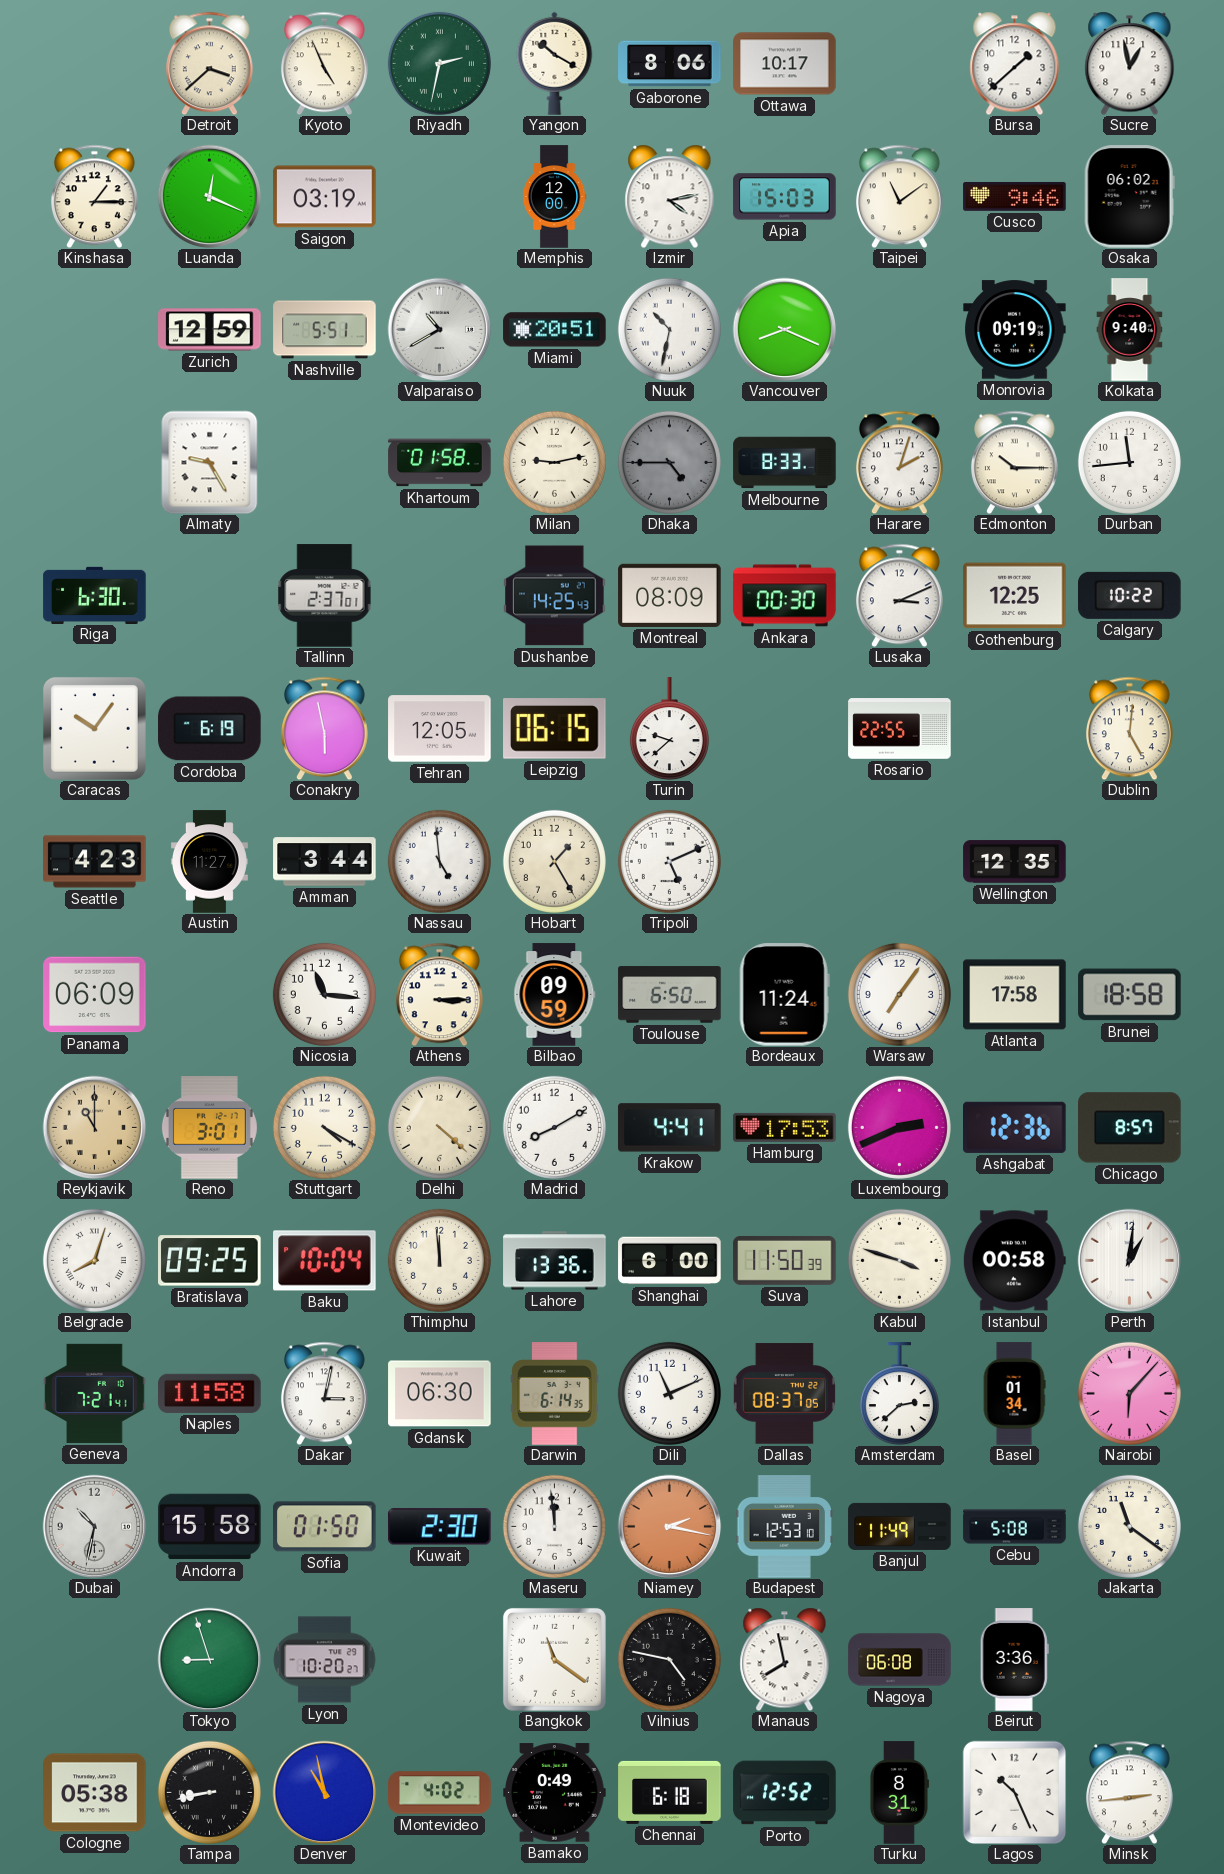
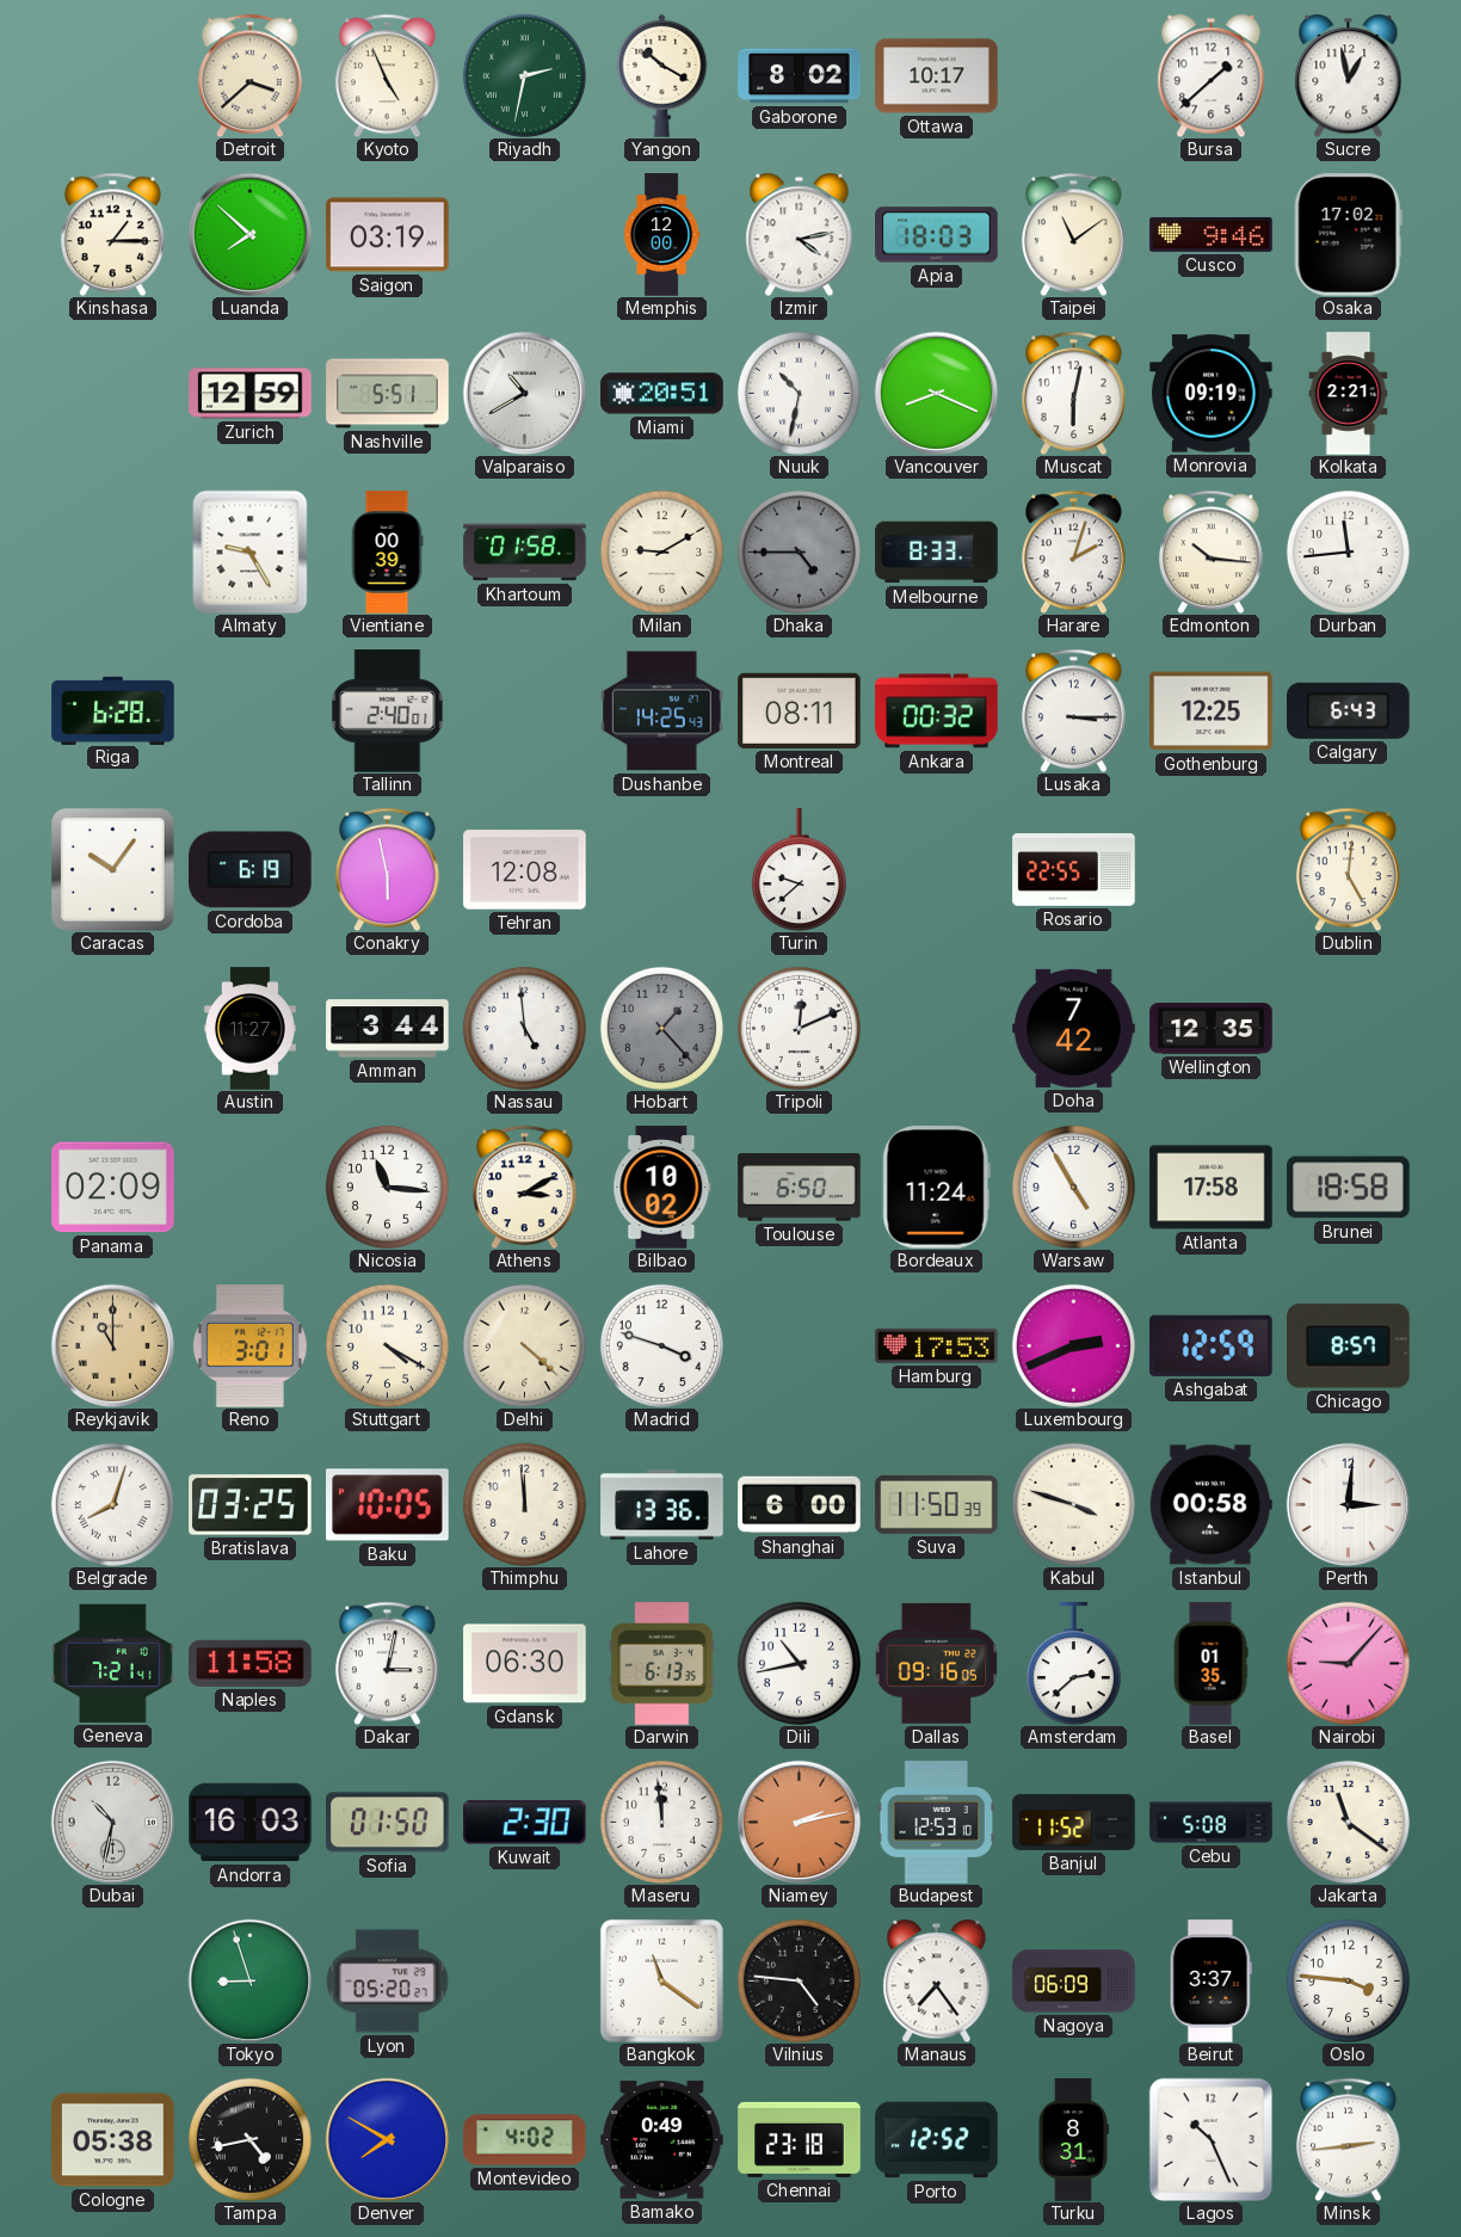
Gaborone: 8:06 -> 8:02 (800, 76)
Luanda: 12:19 -> 7:52 (249, 234)
Apia: 15:03 -> 18:03 (937, 235)
Osaka: 06:02 -> 17:02 (1348, 235)
Muscat: none -> 6:02 (1073, 393)
Kolkata: 9:40 -> 2:21 (1349, 394)
Vientiane: none -> 00:39 (387, 553)
Milan: 9:13 -> 9:10 (661, 551)
Edmonton: 10:15 -> 10:16 (1210, 551)
Riga: 6:30 -> 6:28 (113, 710)
Tallinn: 2:37 -> 2:40 (388, 711)
Montreal: 08:09 -> 08:11 (800, 710)
Ankara: 00:30 -> 00:32 (937, 711)
Lusaka: 3:11 -> 3:15 (1073, 710)
Calgary: 10:22 -> 6:43 (1349, 710)
Tehran: 12:05 -> 12:08 (525, 870)
Leipzig: 06:15 -> none (555, 729)
Seattle: 4:23 -> none (95, 862)
Hobart: 1:25 -> 1:23 (661, 1028)
Hobart dial: cream -> grey (661, 1028)
Tripoli: 5:11 -> 12:11 (799, 1028)
Doha: none -> 7:42 (1074, 1028)
Panama: 06:09 -> 02:09 (113, 1188)
Athens: 3:15 -> 3:10 (524, 1187)
Bilbao: 09:59 -> 10:02 (662, 1188)
Warsaw: 7:06 -> 4:55 (1073, 1187)
Madrid: 8:10 -> 3:48 (661, 1345)
Krakow: 4:41 -> none (670, 1128)
Ashgabat: 12:36 -> 12:59 (1212, 1345)
Bratislava: 09:25 -> 03:25 (251, 1505)
Baku: 10:04 -> 10:05 (388, 1505)
Perth: 1:01 -> 3:01 (1348, 1504)
Darwin: 6:14 -> 6:13 (662, 1664)
Dili: 11:11 -> 10:43 (799, 1663)
Dallas: 08:37 -> 09:16 (936, 1664)
Basel: 01:34 -> 01:35 (1210, 1664)
Nairobi: 6:07 -> 9:07 (1348, 1663)
Andorra: 15:58 -> 16:03 (251, 1823)
Niamey: 2:17 -> 2:13 (799, 1822)
Banjul: 11:49 -> 11:52 (1074, 1822)
Lyon: 10:20 -> 05:20 (387, 1982)
Vilnius: 4:47 -> 4:46 (799, 1980)
Manaus: 7:58 -> 7:24 (937, 1980)
Nagoya: 06:08 -> 06:09 (1074, 1982)
Beirut: 3:36 -> 3:37 (1210, 1982)
Oslo: none -> 3:46 (1348, 1980)
Tampa: 8:43 -> 4:43 (249, 2139)
Denver: 10:58 -> 7:50 (387, 2139)
Chennai: 6:18 -> 23:18 (800, 2139)
